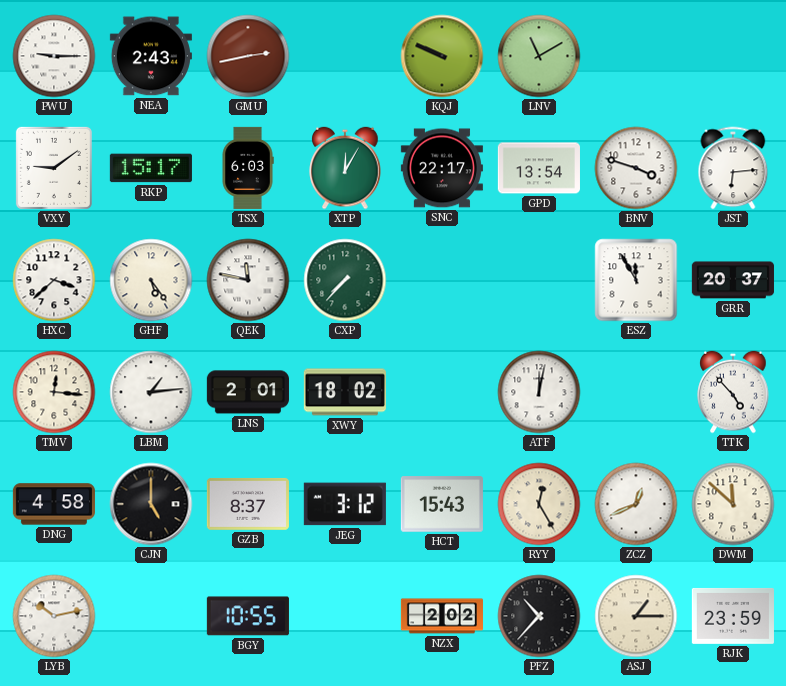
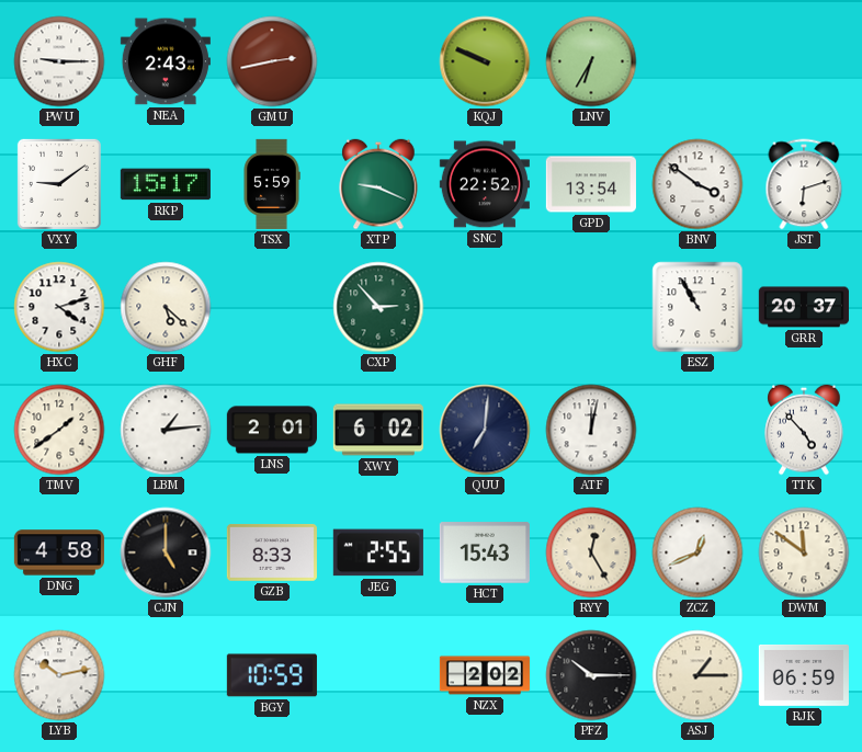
LNV: 11:10 -> 6:35 (591, 61)
TSX: 6:03 -> 5:59 (272, 184)
XTP: 12:05 -> 9:19 (378, 184)
SNC: 22:17 -> 22:52 (485, 184)
BNV: 3:48 -> 3:51 (697, 184)
JST: 6:14 -> 6:12 (804, 184)
HXC: 3:38 -> 4:12 (59, 307)
GHF: 5:24 -> 5:22 (166, 307)
QEK: 11:47 -> none (248, 280)
CXP: 7:37 -> 2:53 (378, 307)
ESZ: 11:55 -> 10:55 (697, 307)
TMV: 12:16 -> 1:39 (59, 430)
XWY: 18:02 -> 6:02 (378, 430)
QUU: none -> 7:01 (485, 430)
GZB: 8:37 -> 8:33 (272, 552)
JEG: 3:12 -> 2:55 (378, 552)
DWM: 11:52 -> 11:51 (804, 552)
BGY: 10:55 -> 10:59 (272, 675)
PFZ: 10:37 -> 10:15 (591, 675)
RJK: 23:59 -> 06:59 (804, 675)
